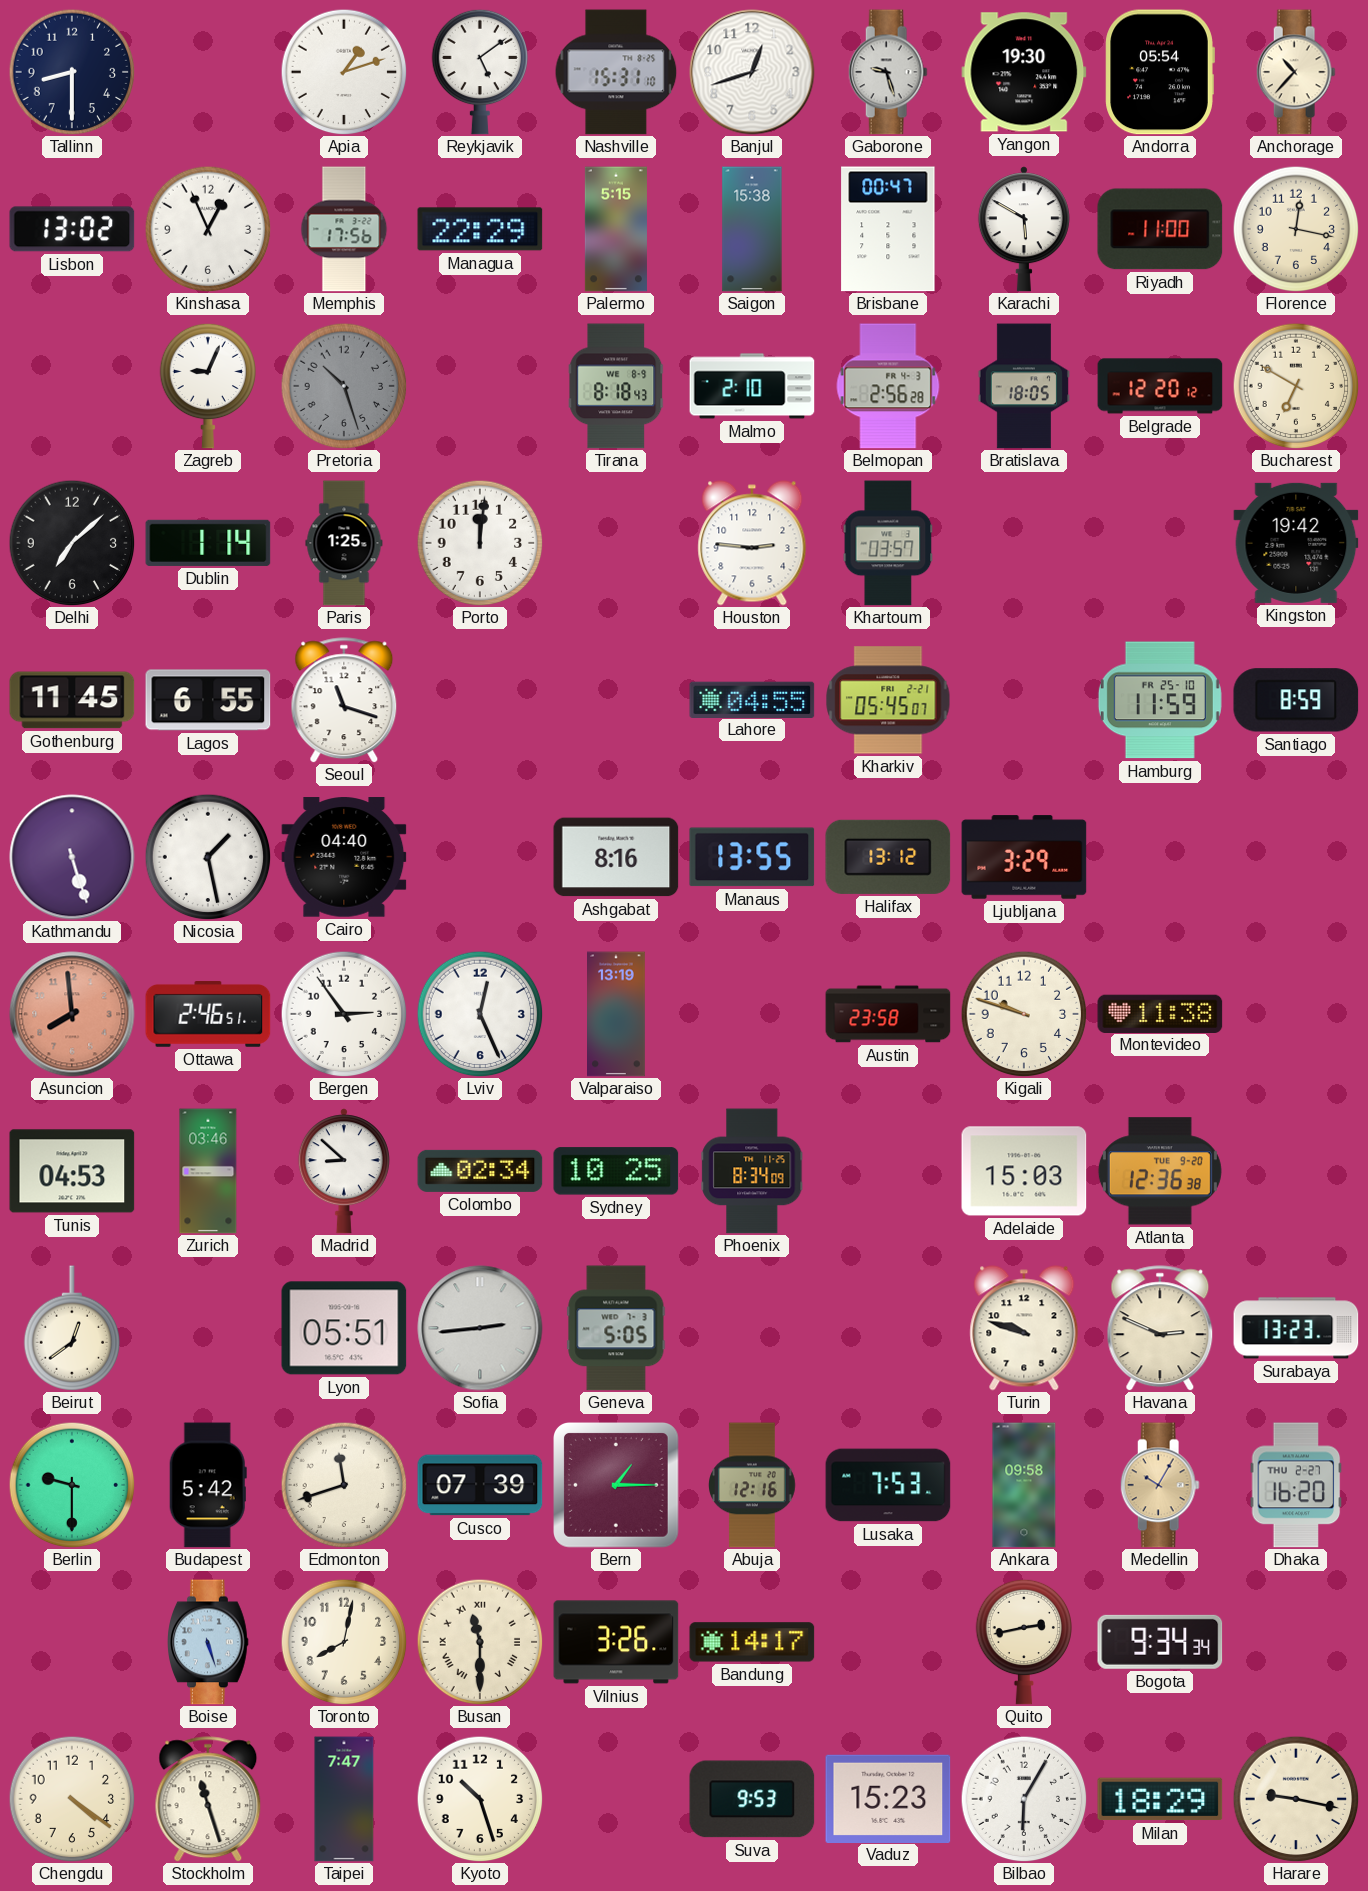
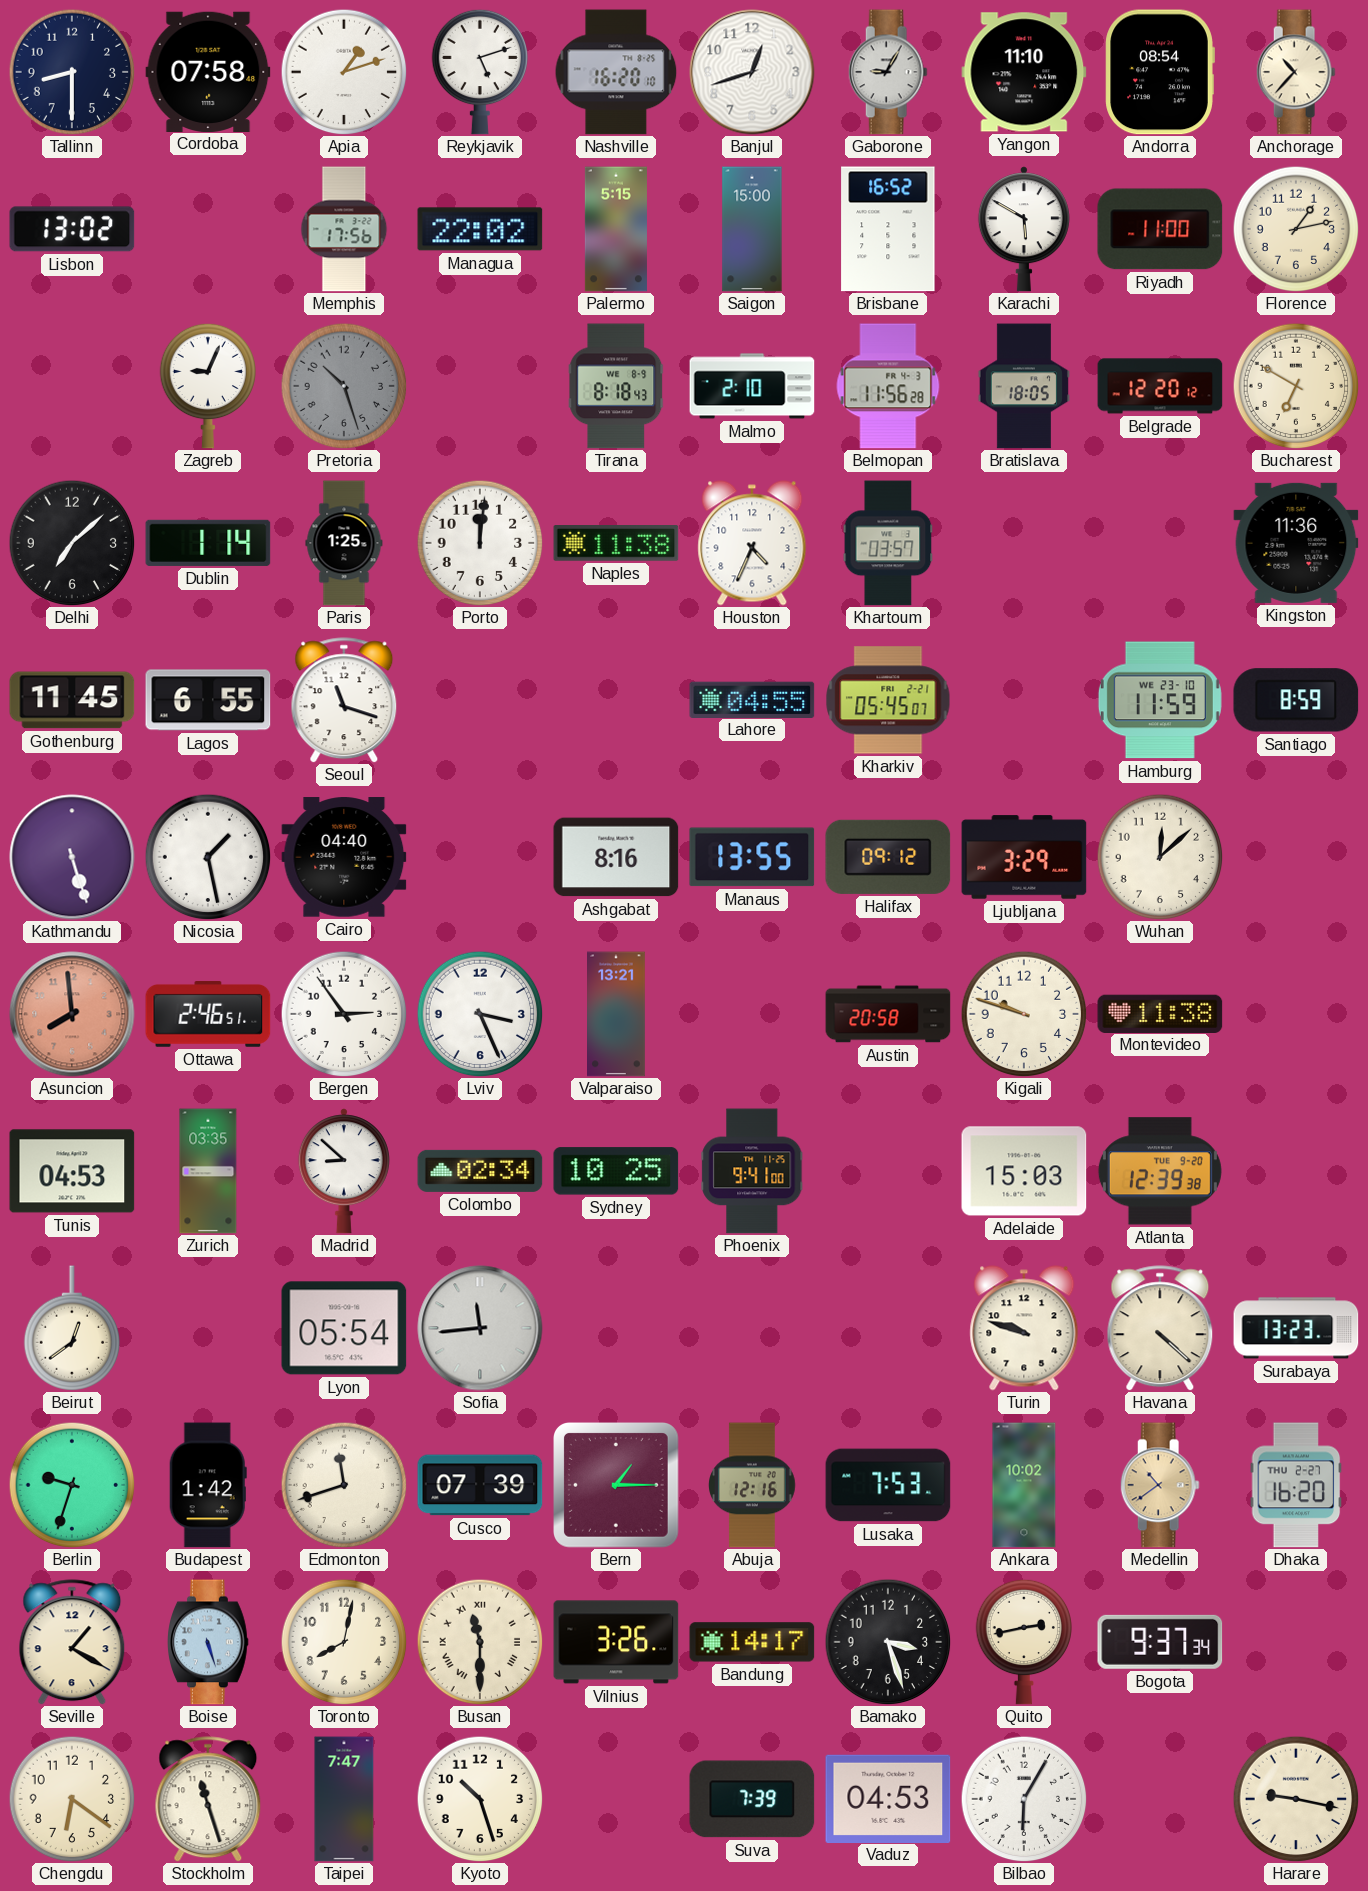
Cordoba: none -> 07:58 (208, 71)
Reykjavik: 5:09 -> 5:12 (479, 72)
Nashville: 15:31 -> 16:20 (616, 72)
Gaborone: 9:27 -> 9:05 (888, 72)
Yangon: 19:30 -> 11:10 (1024, 72)
Andorra: 05:54 -> 08:54 (1160, 72)
Kinshasa: 12:56 -> none (208, 229)
Managua: 22:29 -> 22:02 (480, 229)
Saigon: 15:38 -> 15:00 (752, 229)
Brisbane: 00:47 -> 16:52 (888, 229)
Florence: 12:17 -> 1:13 (1296, 229)
Belmopan: 2:56 -> 11:56 (888, 386)
Naples: none -> 11:38 (616, 543)
Houston: 2:46 -> 4:34 (752, 543)
Kingston: 19:42 -> 11:36 (1296, 543)
Hamburg date: FR 25-10 -> WE 23-10 (1160, 700)
Halifax: 13:12 -> 09:12 (888, 857)
Wuhan: none -> 12:08 (1160, 857)
Lviv: 12:26 -> 3:26 (480, 1014)
Valparaiso: 13:19 -> 13:21 (617, 1014)
Austin: 23:58 -> 20:58 (888, 1014)
Zurich: 03:46 -> 03:35 (208, 1171)
Phoenix: 8:34 -> 9:41 (752, 1171)
Atlanta: 12:36 -> 12:39 (1160, 1171)
Lyon: 05:51 -> 05:54 (344, 1328)
Sofia: 2:44 -> 11:44 (480, 1328)
Geneva: 5:05 -> none (616, 1328)
Havana: 2:49 -> 4:22 (1160, 1328)
Berlin: 9:30 -> 9:33 (72, 1485)
Budapest: 5:42 -> 1:42 (208, 1485)
Ankara: 09:58 -> 10:02 (1024, 1485)
Medellin: 10:05 -> 10:39 (1160, 1485)
Seville: none -> 1:20 (72, 1642)
Bamako: none -> 3:27 (888, 1642)
Bogota: 9:34 -> 9:37 (1160, 1642)
Chengdu: 4:21 -> 6:21 (72, 1799)
Suva: 9:53 -> 7:39 (752, 1799)
Vaduz: 15:23 -> 04:53 (888, 1798)
Milan: 18:29 -> none (1160, 1799)
